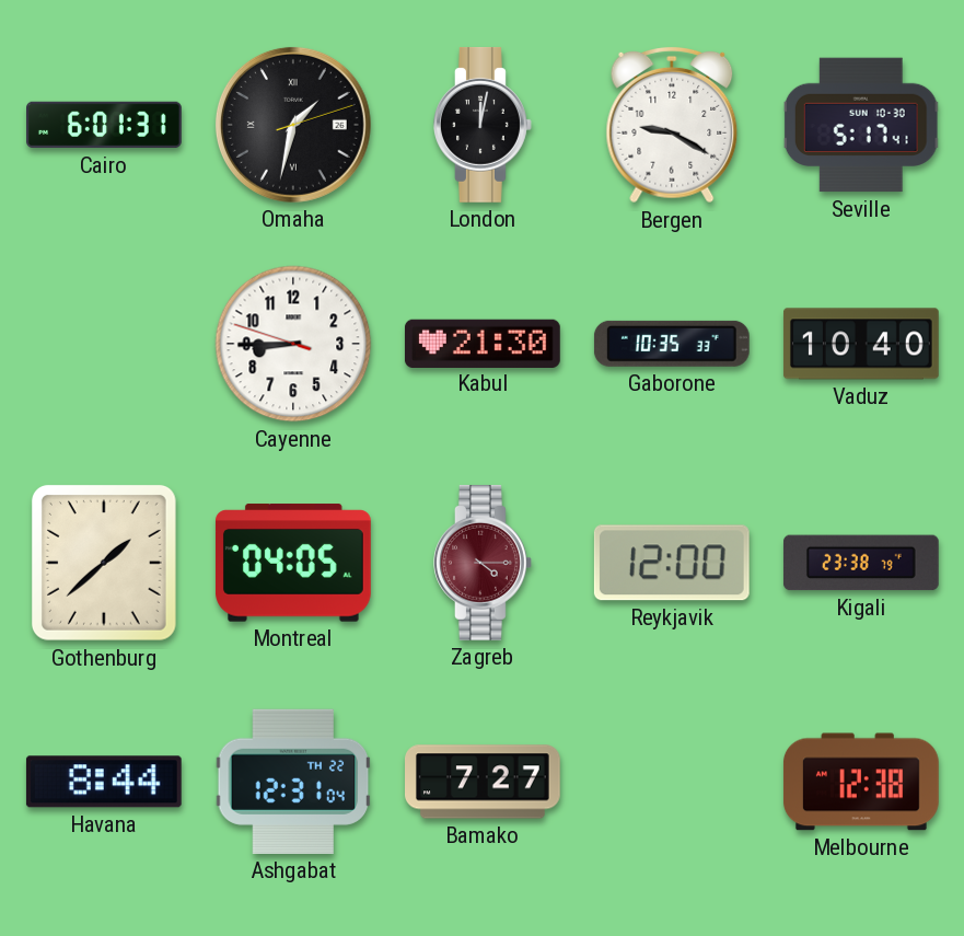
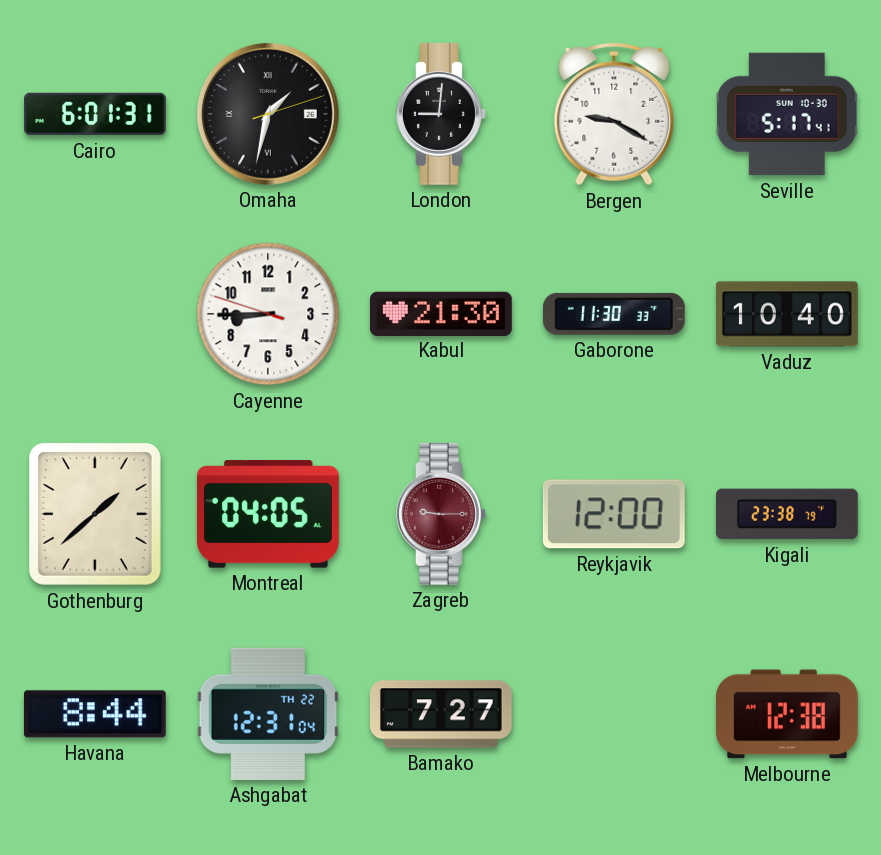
London: 12:02 -> 9:01 (442, 114)
Gaborone: 10:35 -> 11:30 (614, 314)
Zagreb: 4:15 -> 9:15 (442, 514)
